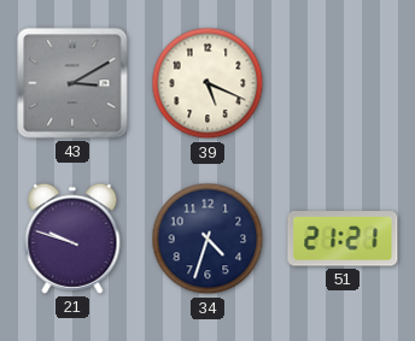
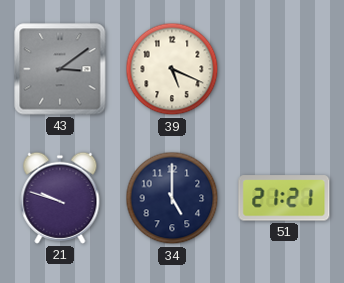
43: 3:10 -> 3:09 (60, 69)
34: 4:33 -> 5:00 (172, 198)
